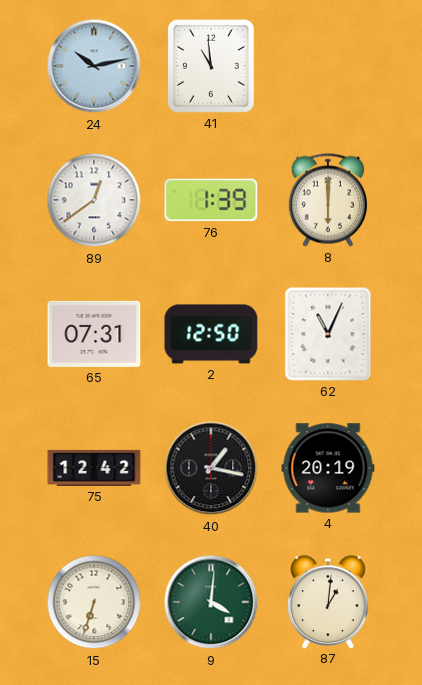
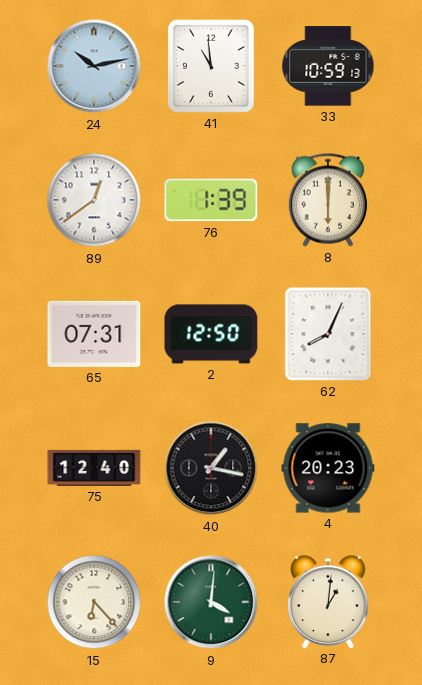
33: none -> 10:59 (328, 66)
62: 11:04 -> 8:04 (328, 334)
75: 12:42 -> 12:40 (94, 468)
4: 20:19 -> 20:23 (328, 468)
15: 6:33 -> 6:23 (94, 602)
